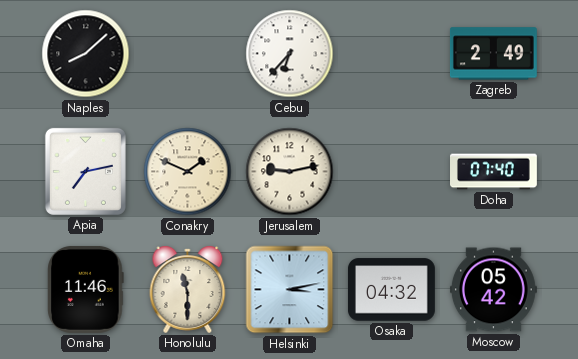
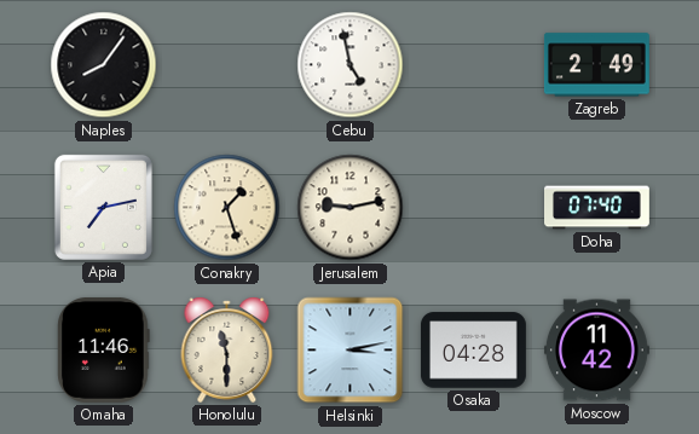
Naples: 8:08 -> 8:06 (104, 65)
Cebu: 6:37 -> 4:58 (351, 65)
Conakry: 1:49 -> 1:27 (227, 208)
Osaka: 04:32 -> 04:28 (473, 351)
Moscow: 05:42 -> 11:42 (596, 351)
